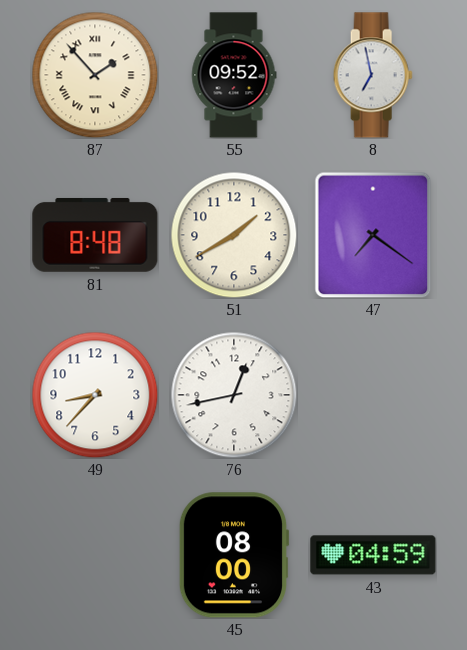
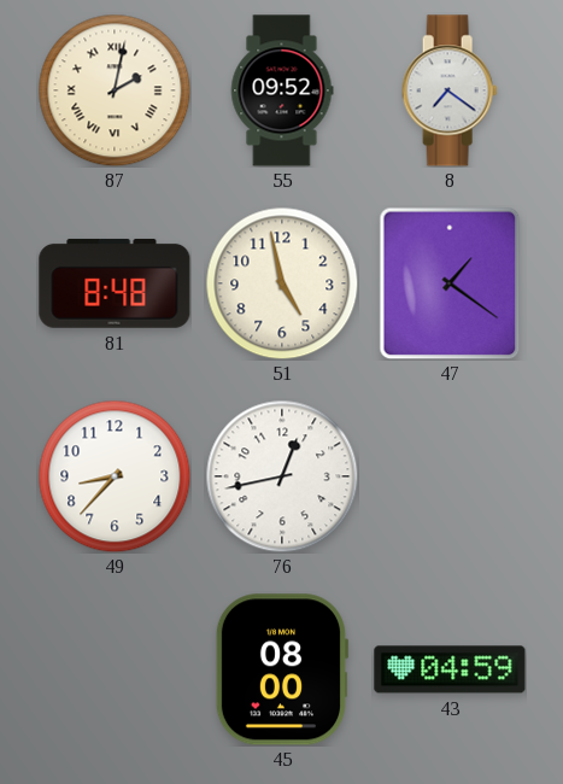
87: 1:53 -> 2:02 (115, 90)
8: 6:58 -> 7:21 (450, 90)
51: 1:40 -> 4:58 (282, 283)
47: 7:21 -> 1:21 (450, 283)
